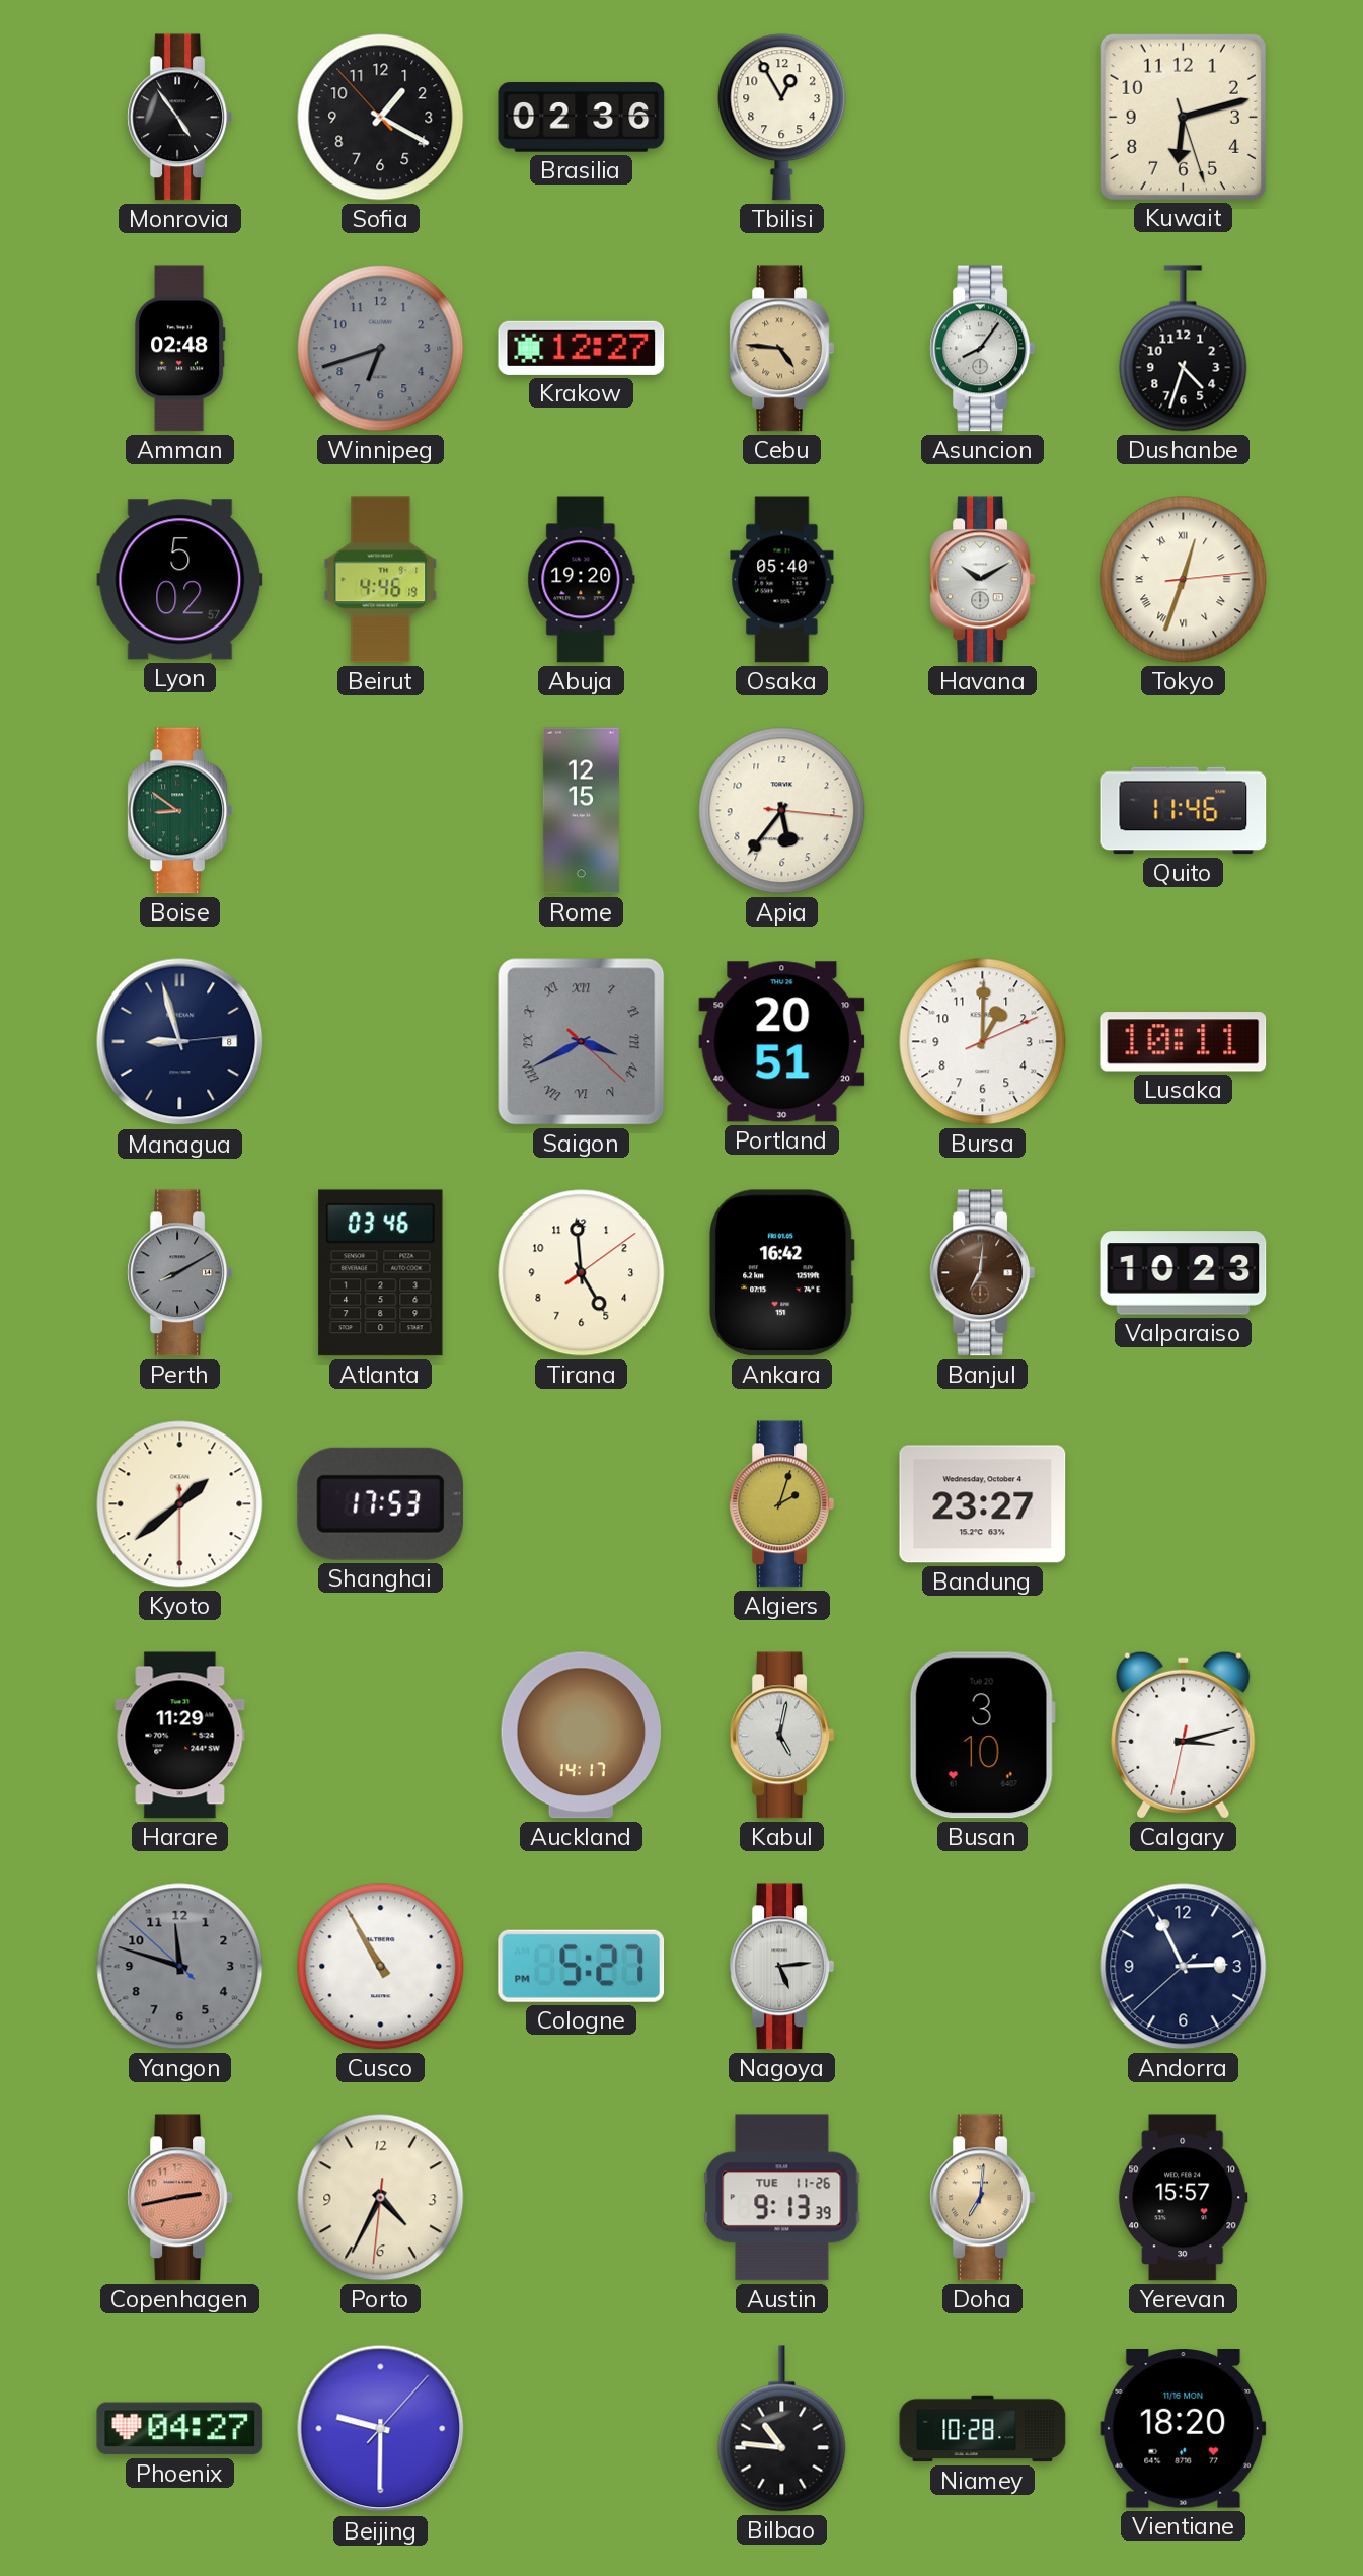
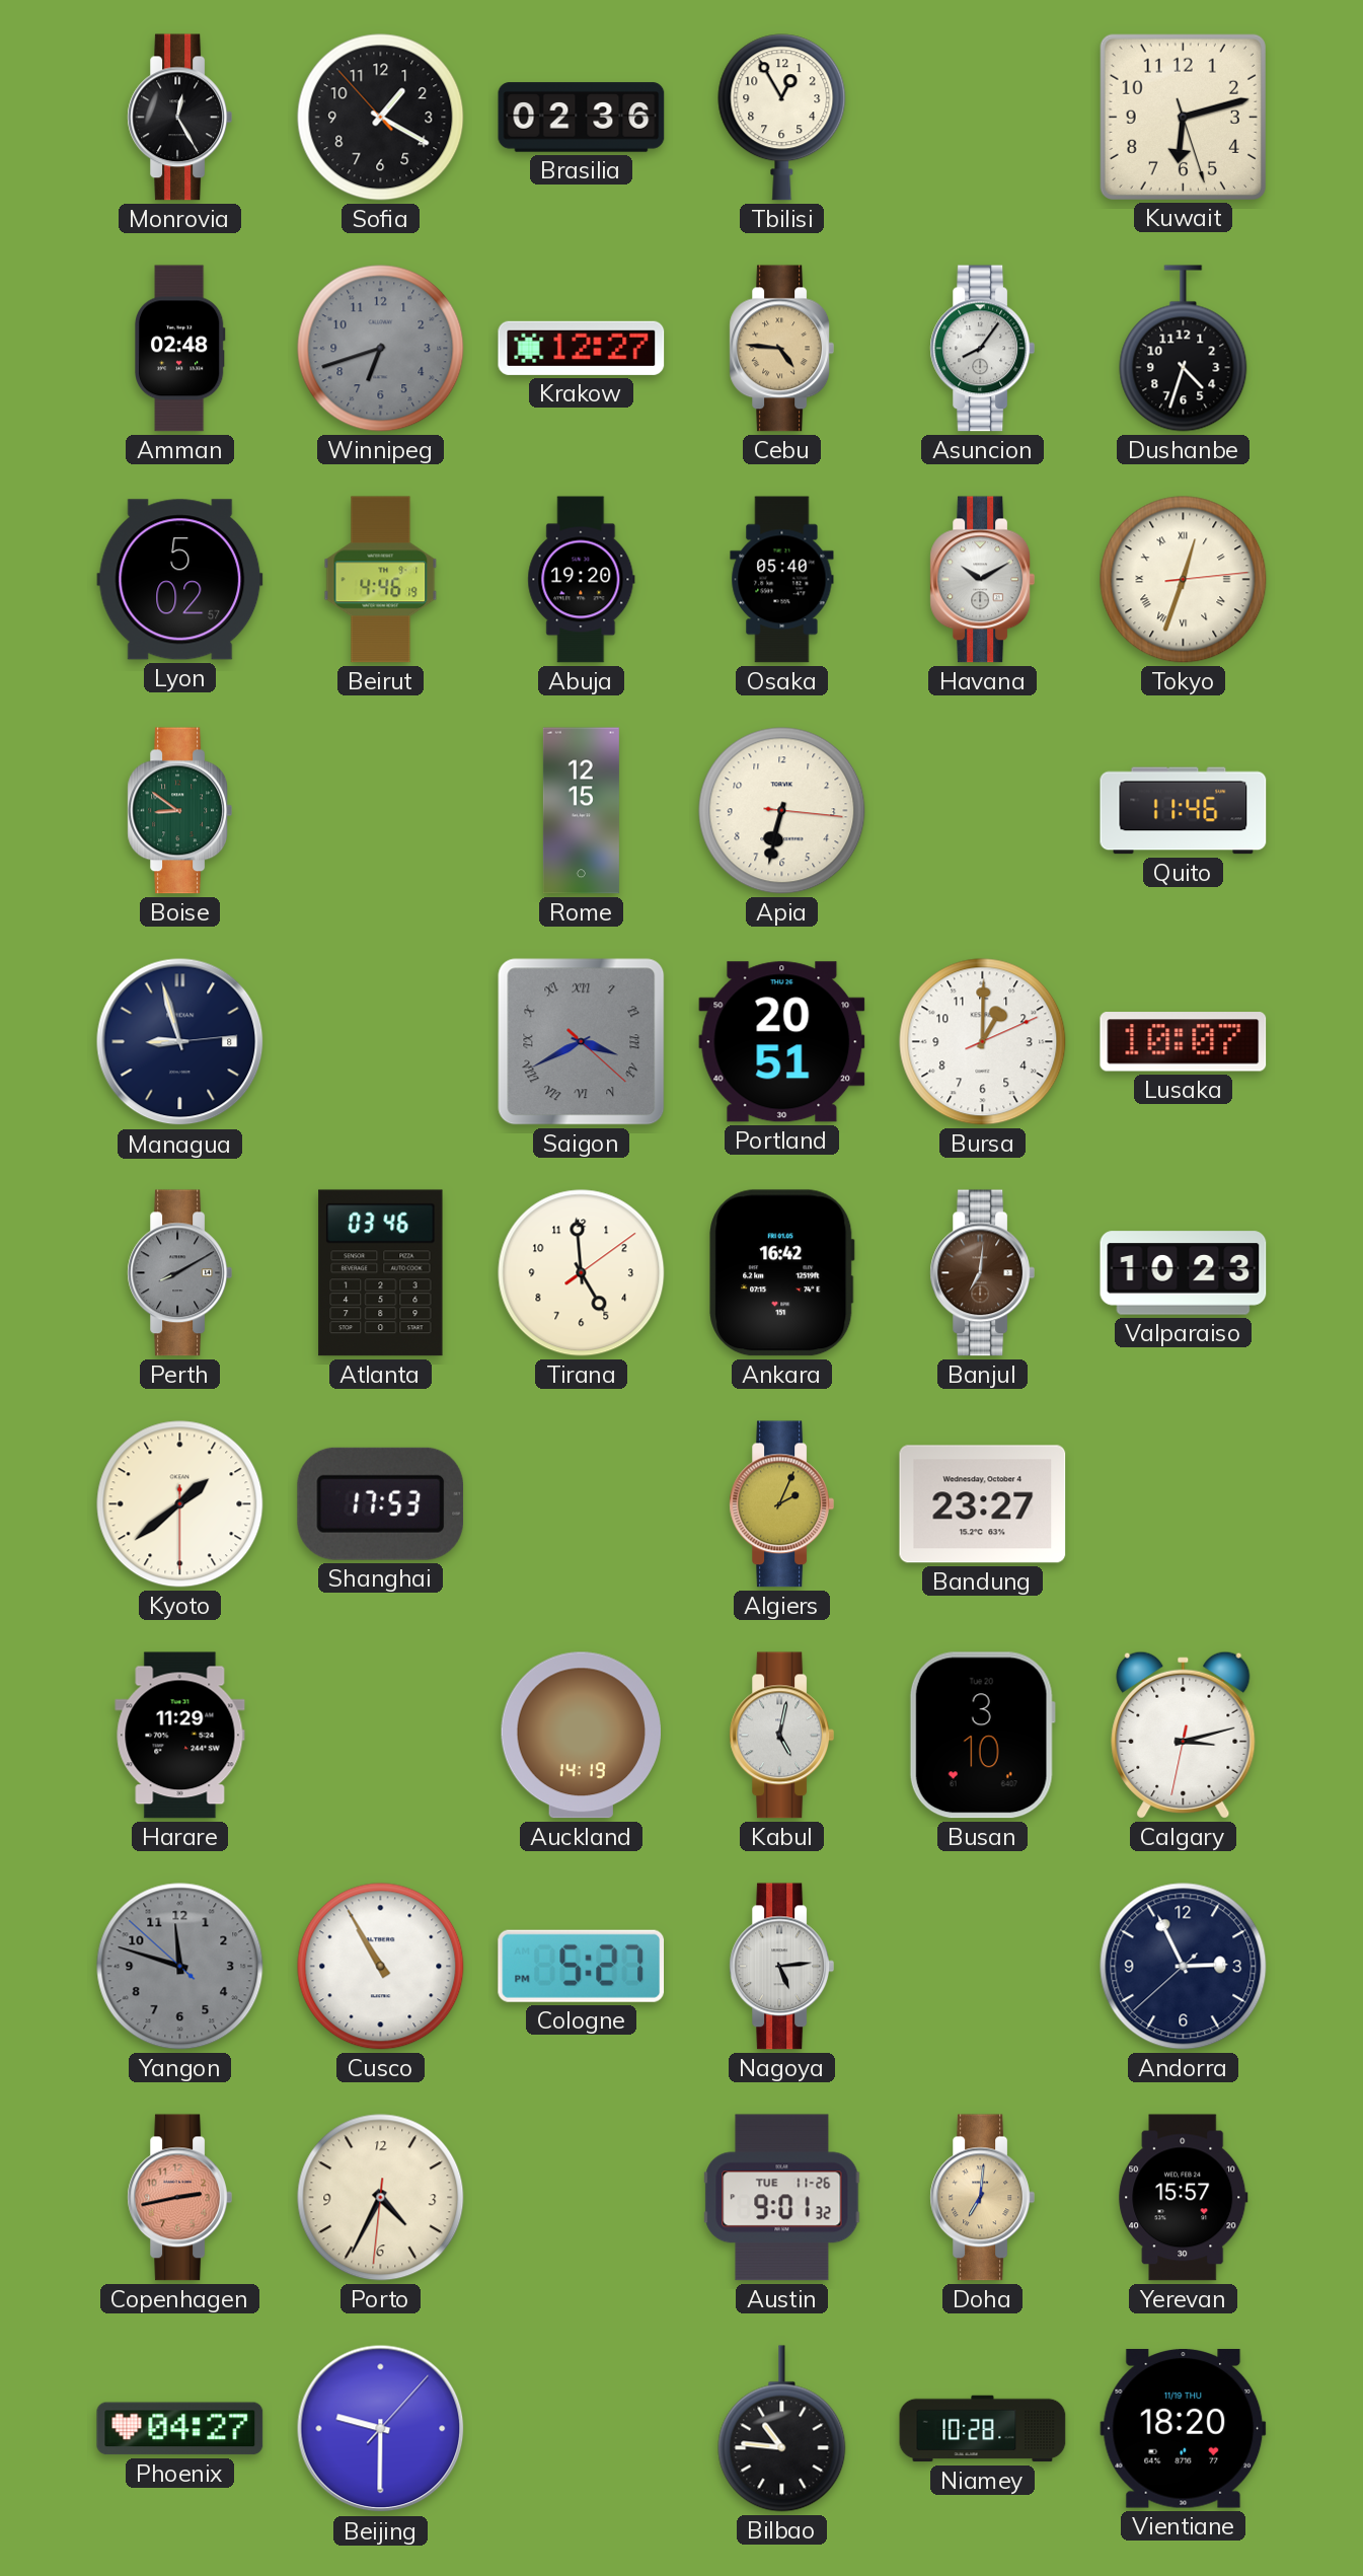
Monrovia: 4:54 -> 12:25 (179, 118)
Apia: 5:36 -> 6:32 (782, 811)
Lusaka: 10:11 -> 10:07 (1184, 1042)
Algiers: 2:03 -> 2:04 (781, 1504)
Auckland: 14:17 -> 14:19 (581, 1736)
Austin: 9:13 -> 9:01 (782, 2198)
Vientiane date: 11/16 MON -> 11/19 THU (1184, 2429)
